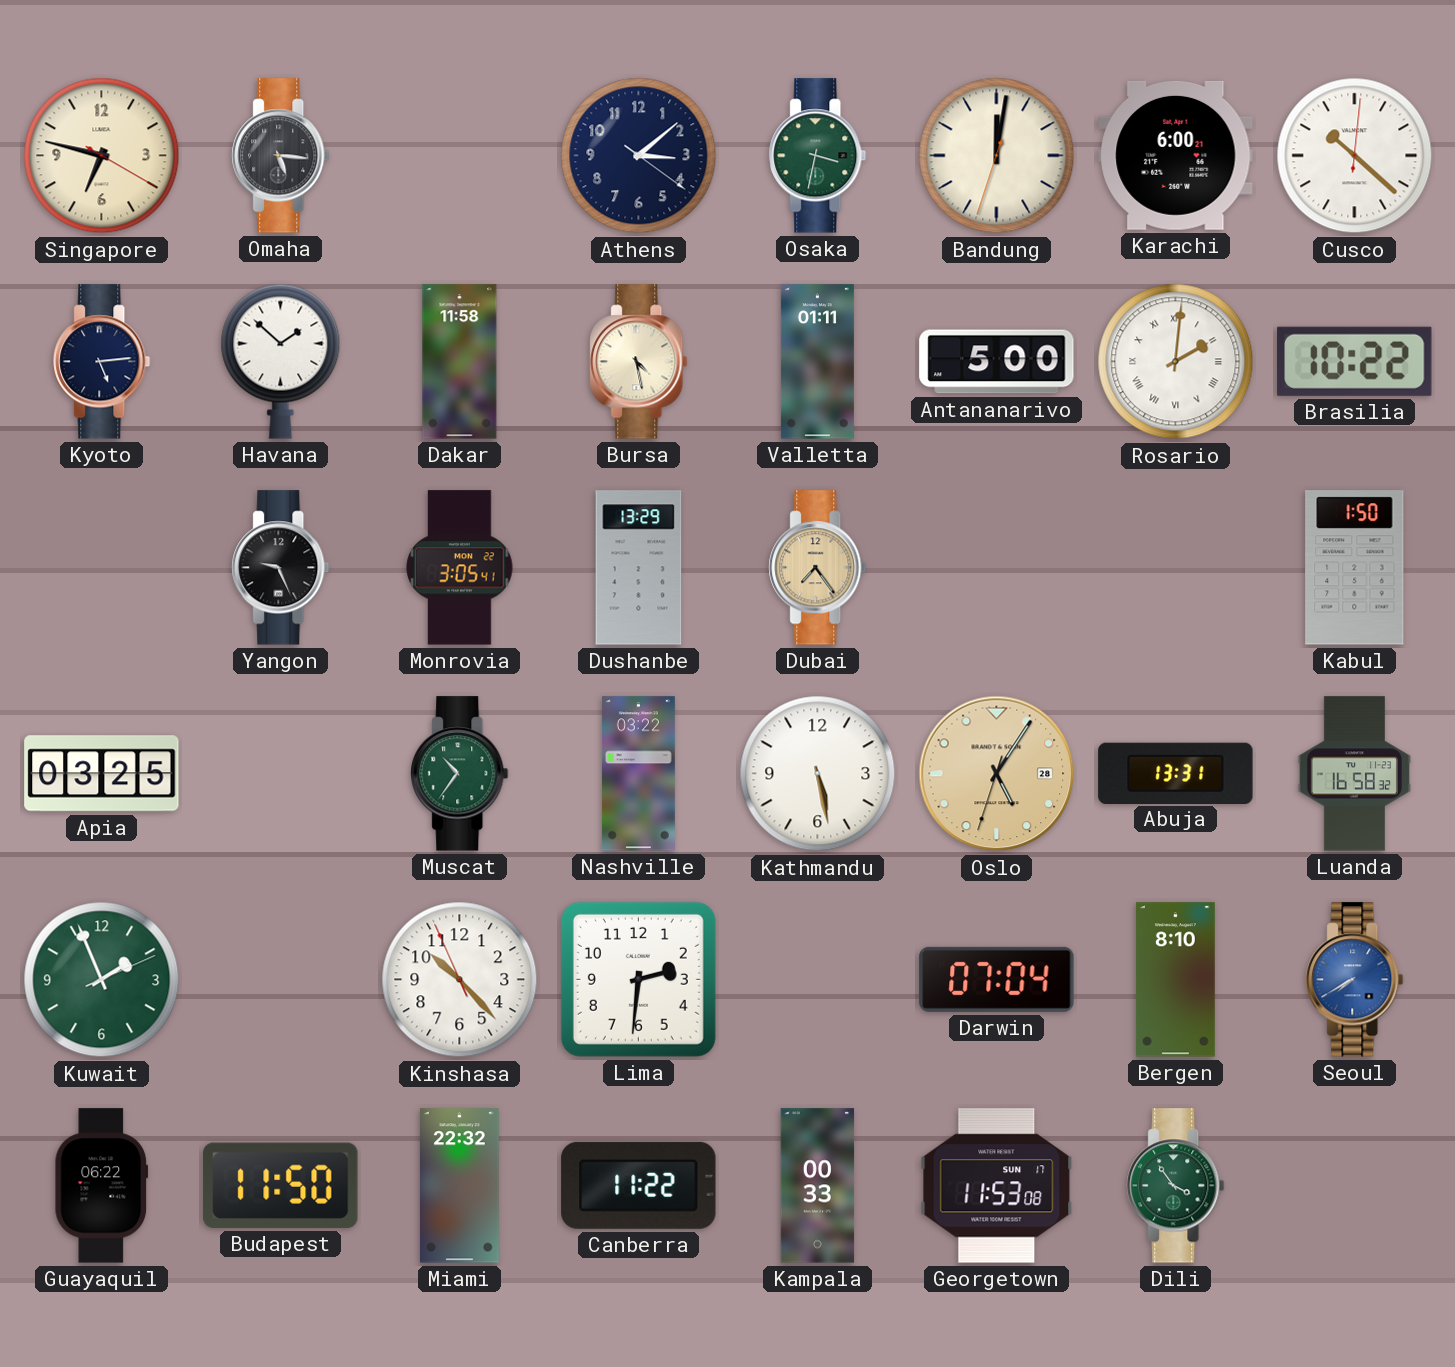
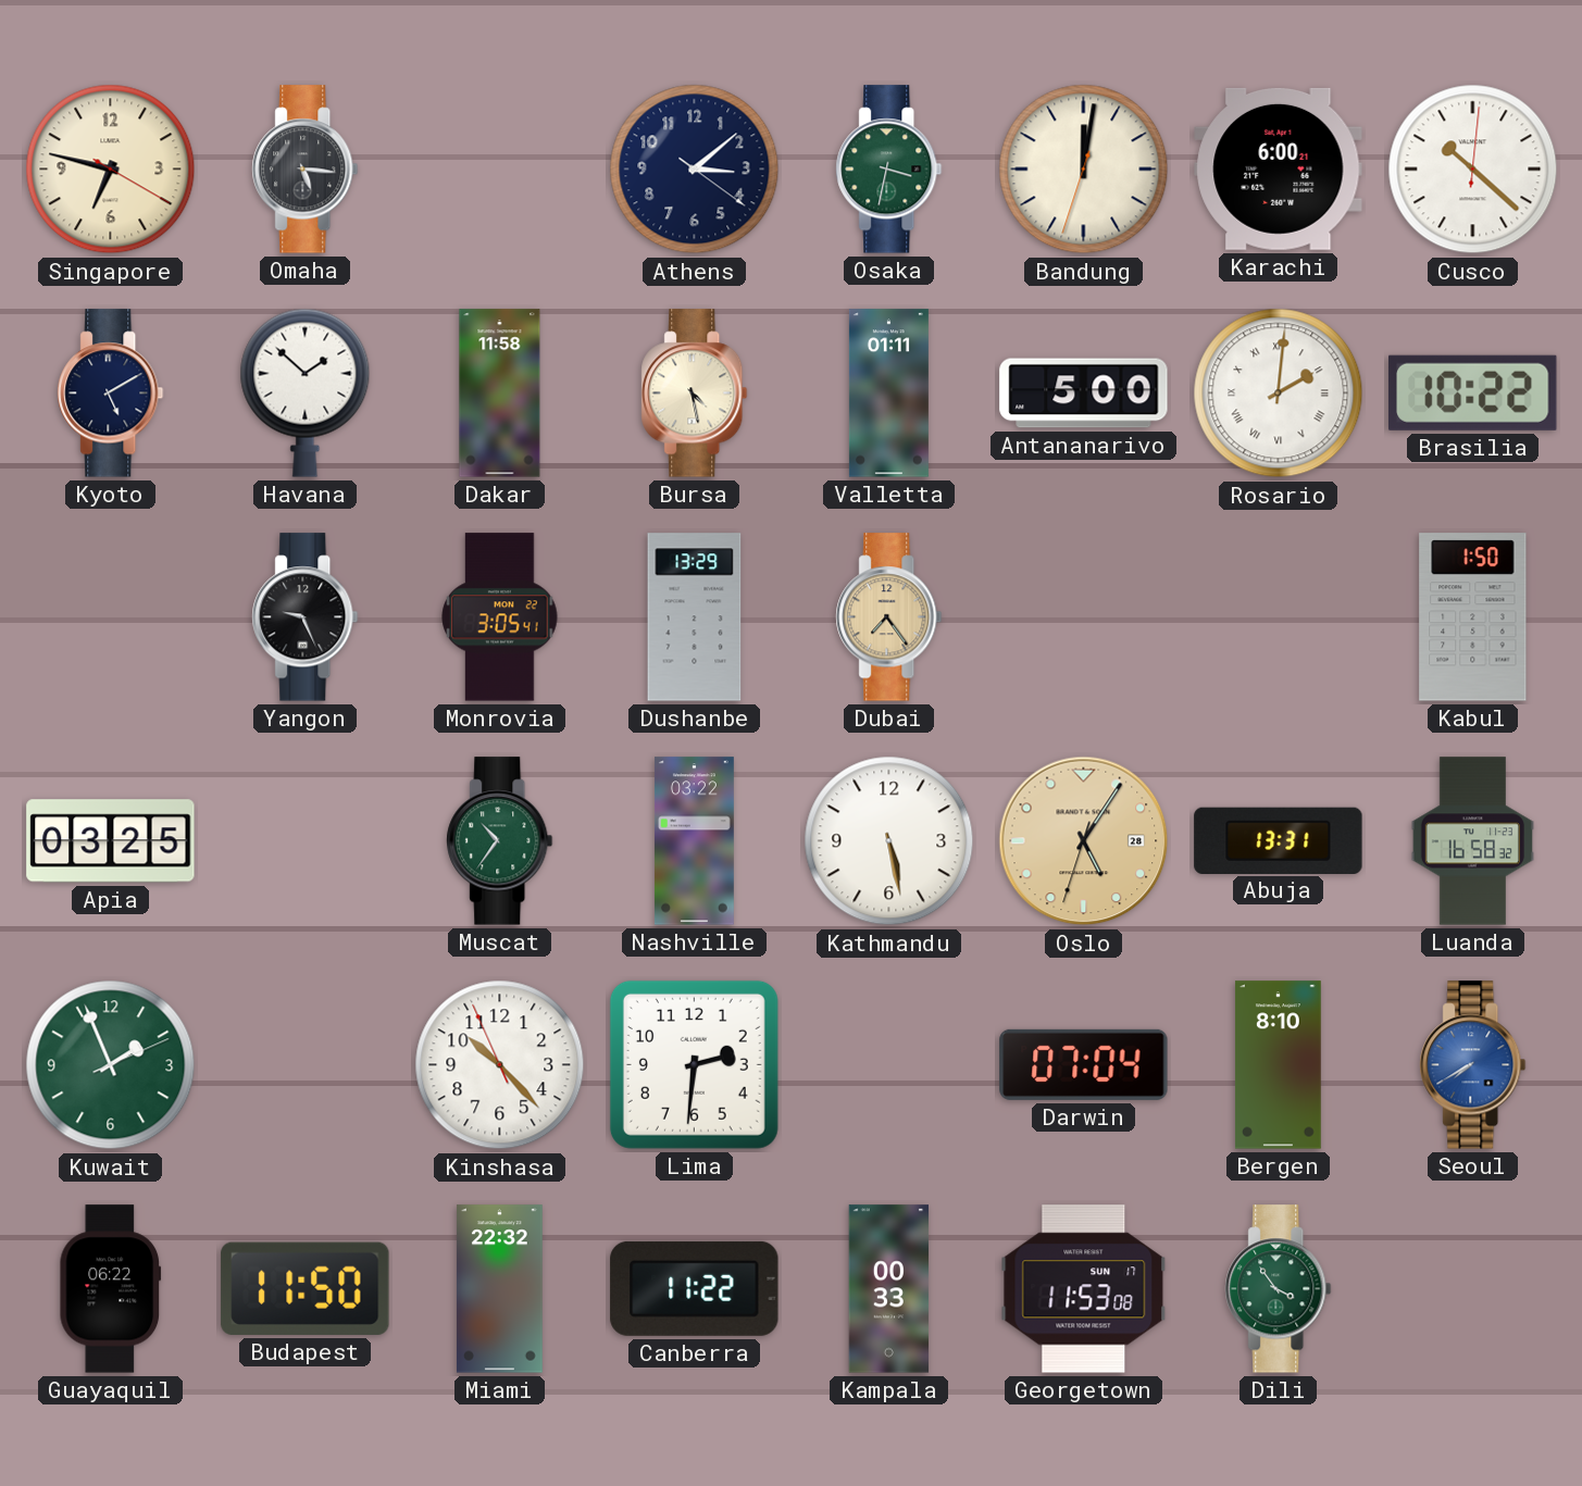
Kyoto: 5:14 -> 5:10 (111, 394)
